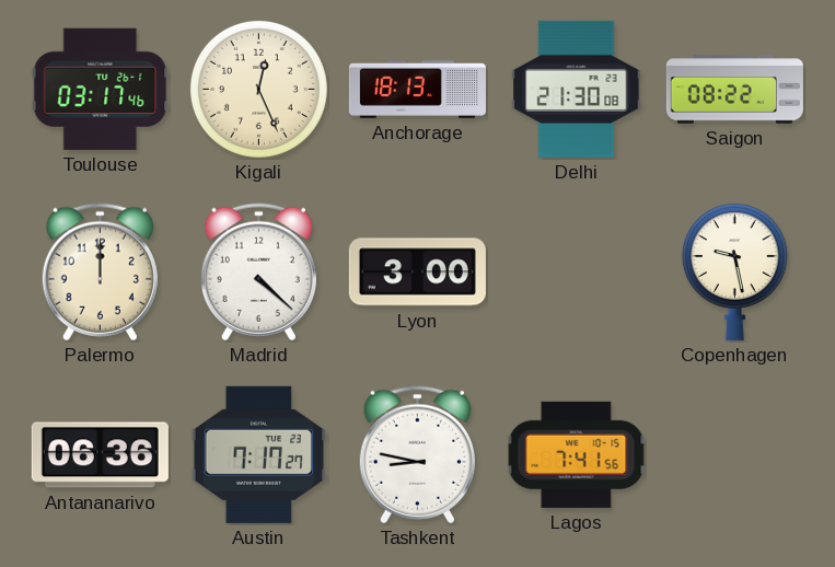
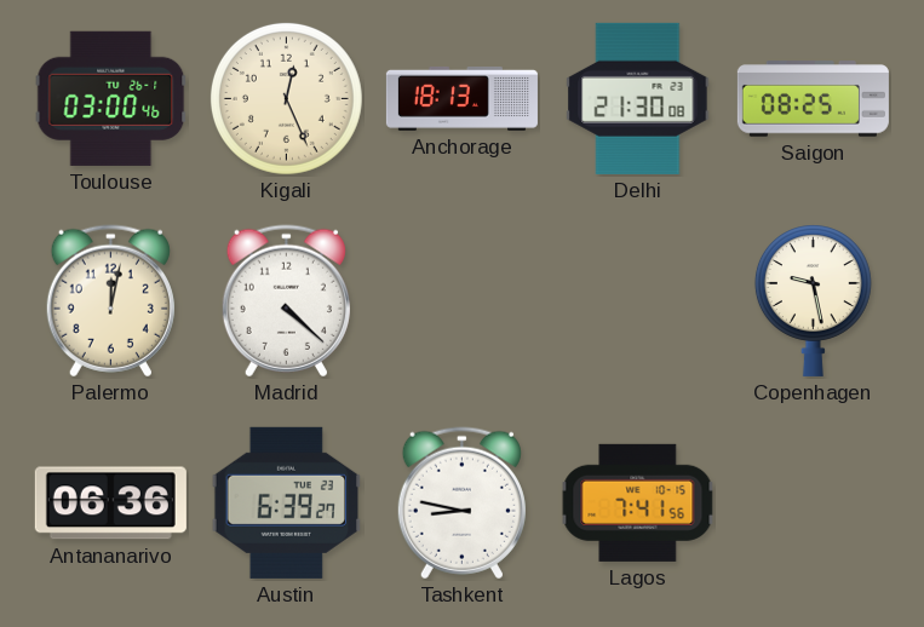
Toulouse: 03:17 -> 03:00 (111, 98)
Saigon: 08:22 -> 08:25 (813, 99)
Palermo: 12:00 -> 12:02 (110, 301)
Lyon: 3:00 -> none (417, 273)
Austin: 7:17 -> 6:39 (287, 502)
